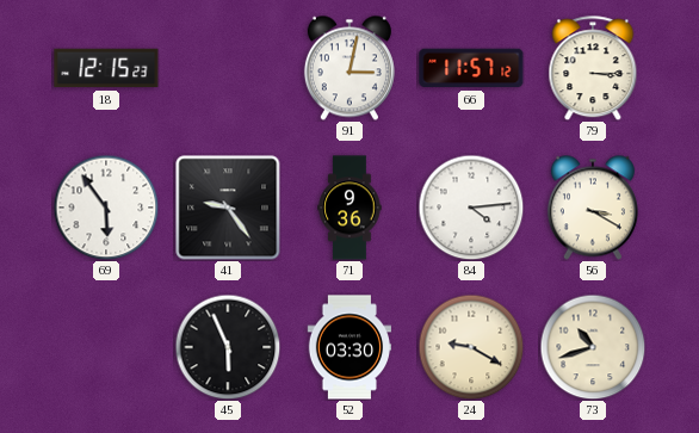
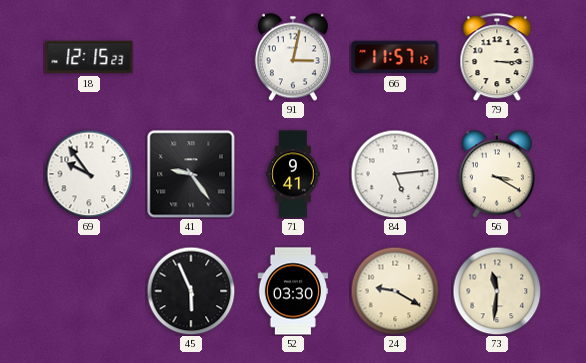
69: 5:54 -> 9:54 (89, 174)
71: 9:36 -> 9:41 (293, 174)
84: 4:14 -> 5:14 (395, 174)
73: 10:42 -> 11:31 (497, 291)
